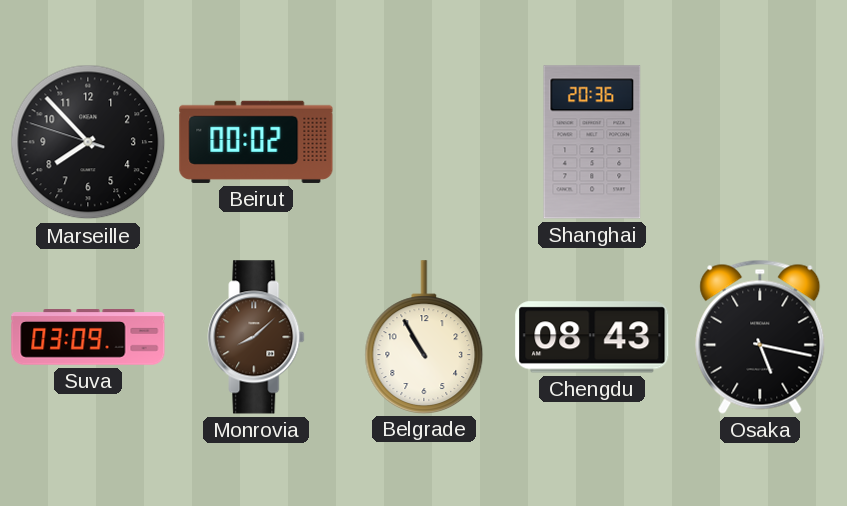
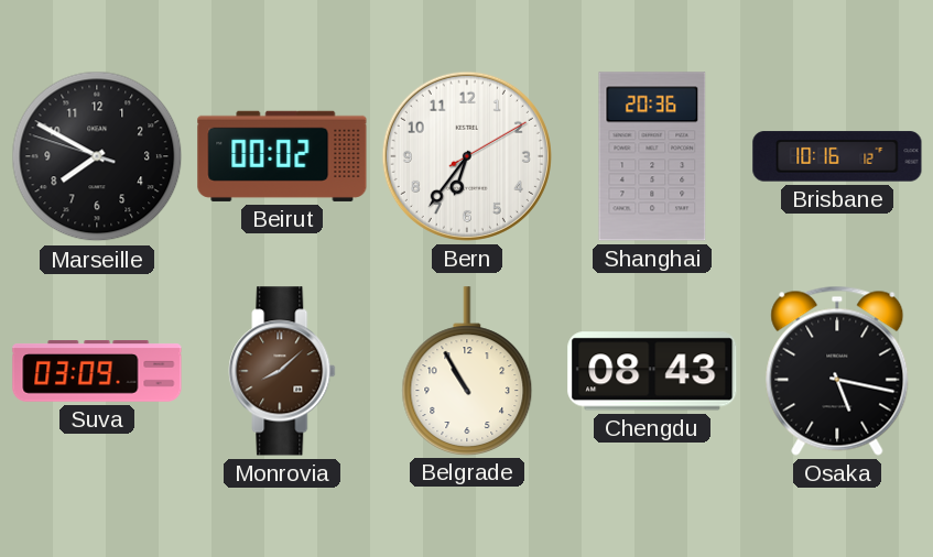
Marseille: 7:52 -> 7:49 (97, 156)
Bern: none -> 6:36 (467, 156)
Brisbane: none -> 10:16 (837, 156)
